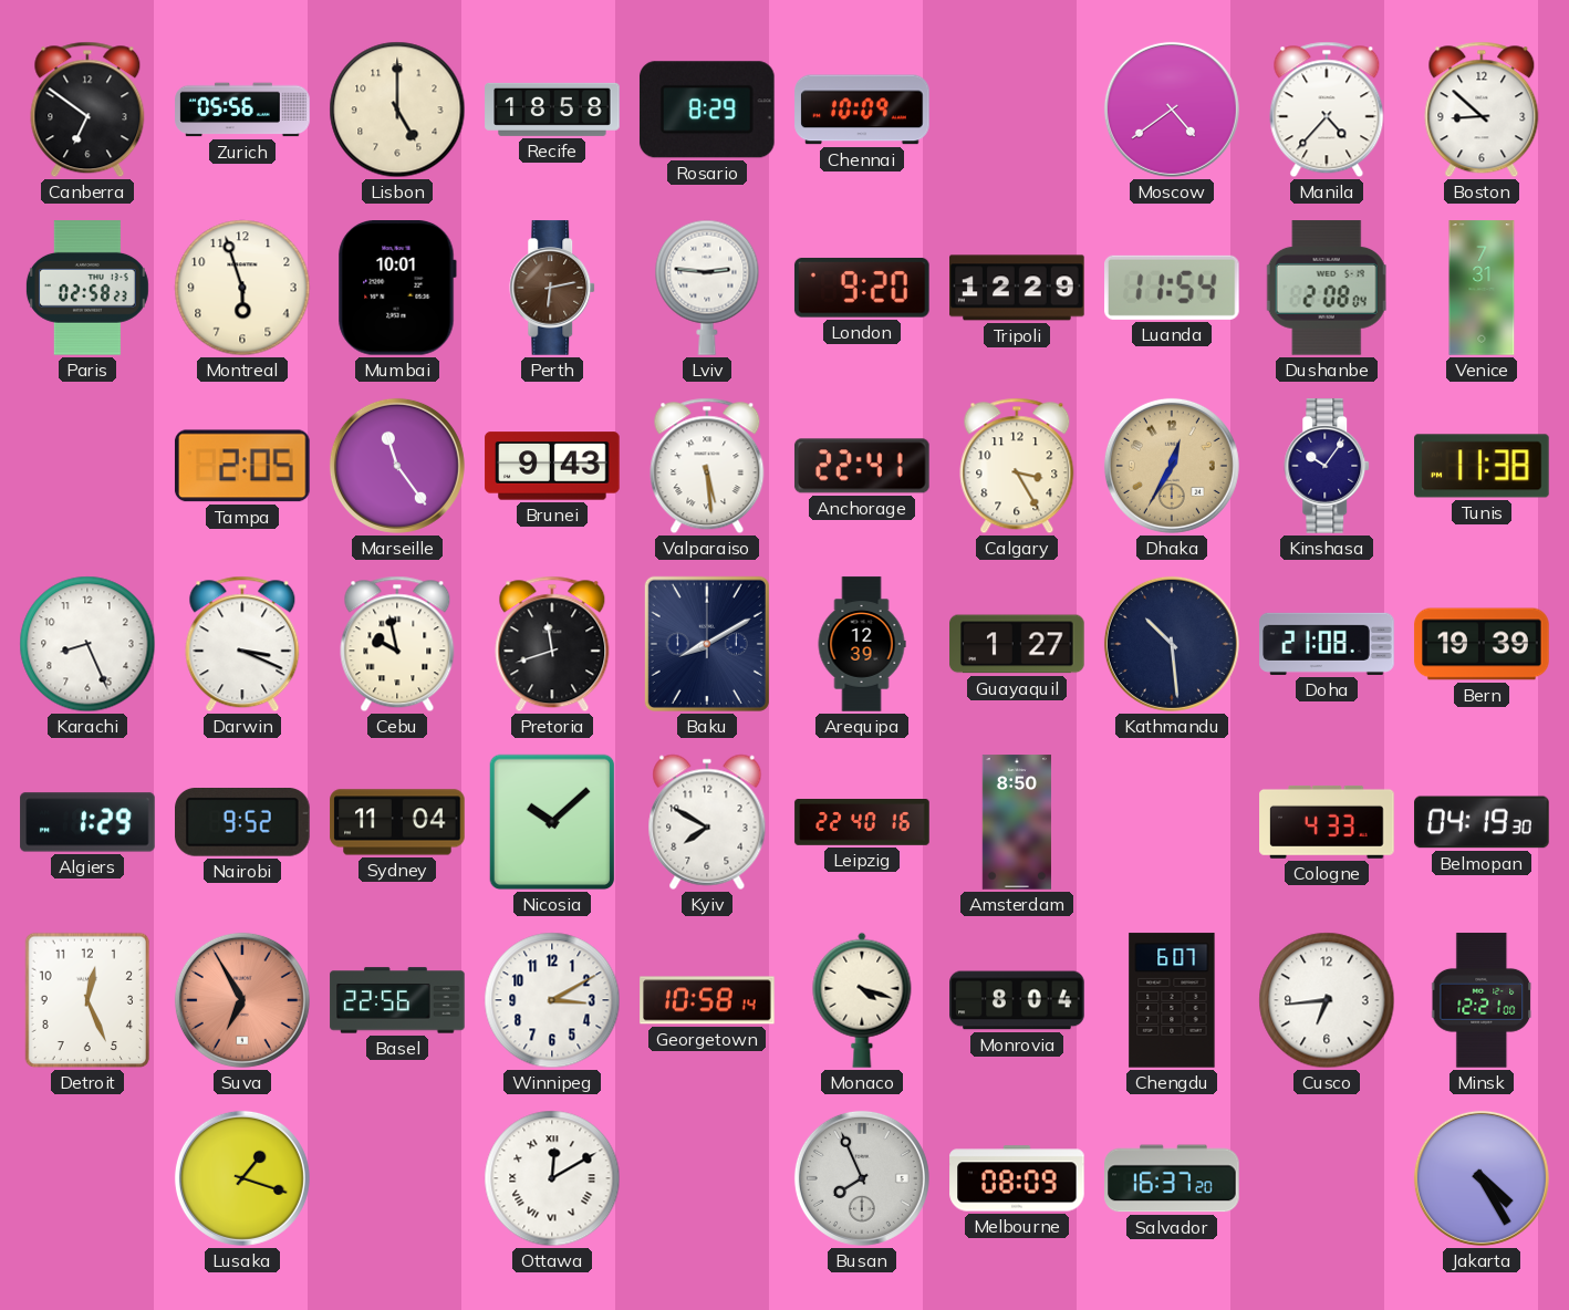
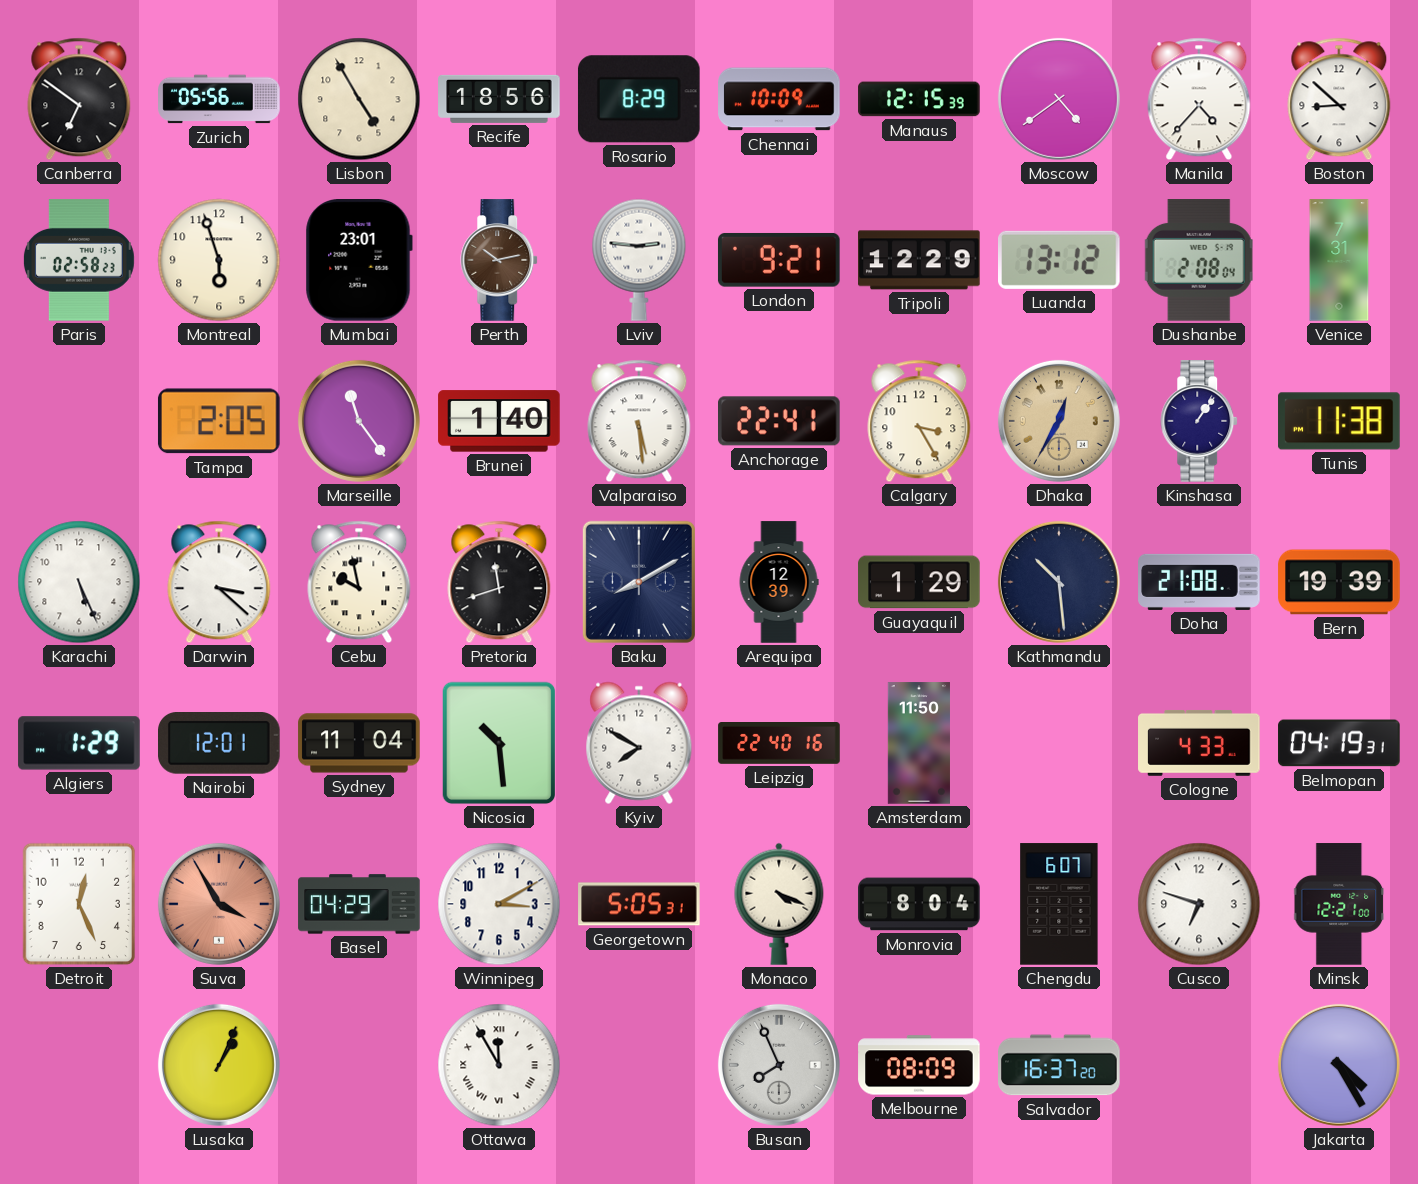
Lisbon: 5:00 -> 4:55 (359, 99)
Recife: 18:58 -> 18:56 (499, 99)
Manaus: none -> 12:15 (919, 99)
Mumbai: 10:01 -> 23:01 (359, 261)
Perth: 6:13 -> 10:13 (500, 260)
London: 9:20 -> 9:21 (779, 260)
Luanda: 11:54 -> 13:12 (1060, 260)
Brunei: 9:43 -> 1:40 (499, 421)
Kinshasa: 10:06 -> 1:06 (1200, 421)
Karachi: 8:26 -> 5:26 (79, 582)
Darwin: 3:19 -> 3:22 (219, 582)
Guayaquil: 1:27 -> 1:29 (919, 582)
Nairobi: 9:52 -> 12:01 (220, 744)
Nicosia: 10:08 -> 10:29 (499, 743)
Amsterdam: 8:50 -> 11:50 (919, 743)
Belmopan: 04:19:30 -> 04:19:31 (1339, 743)
Suva: 6:55 -> 3:55 (219, 904)
Basel: 22:56 -> 04:29 (359, 904)
Georgetown: 10:58 -> 5:05 (639, 904)
Monaco: 4:18 -> 4:19 (779, 904)
Cusco: 6:44 -> 6:48 (1199, 904)
Lusaka: 1:18 -> 1:04 (219, 1065)
Ottawa: 12:10 -> 11:55 (499, 1065)
